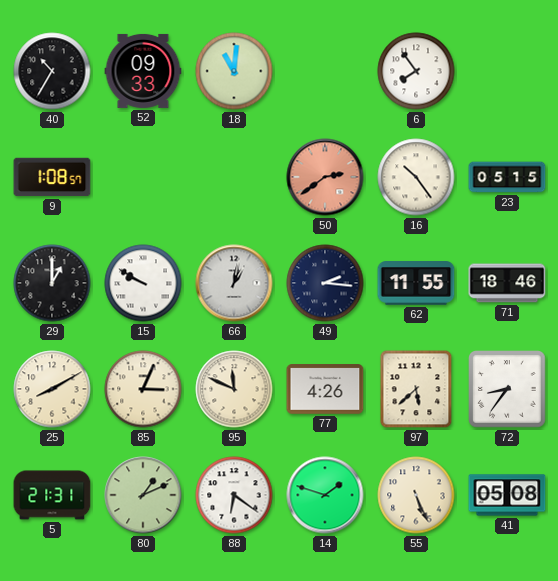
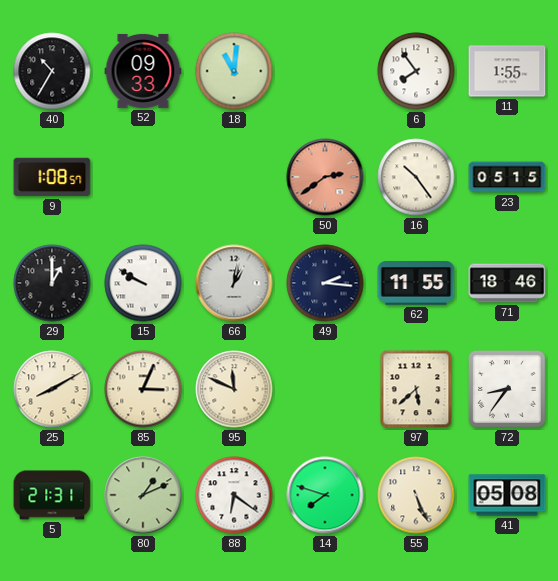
11: none -> 1:55 (507, 71)
77: 4:26 -> none (325, 389)
14: 1:48 -> 7:48 (325, 495)
